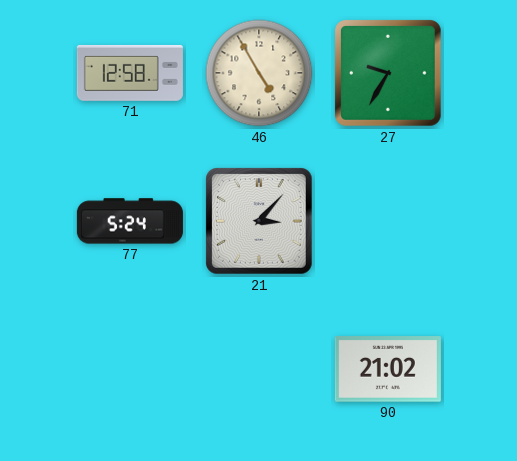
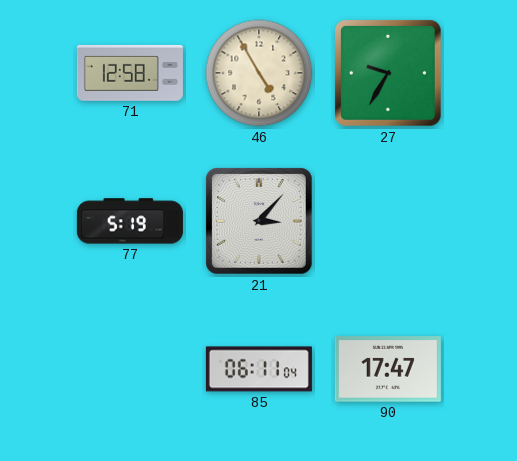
77: 5:24 -> 5:19 (130, 221)
85: none -> 06:11 (259, 369)
90: 21:02 -> 17:47 (388, 369)
